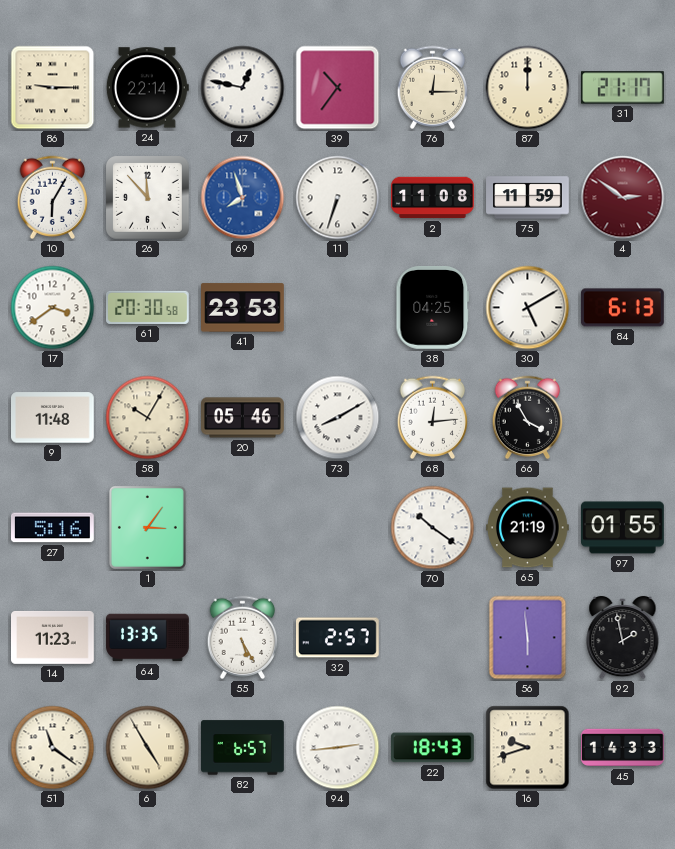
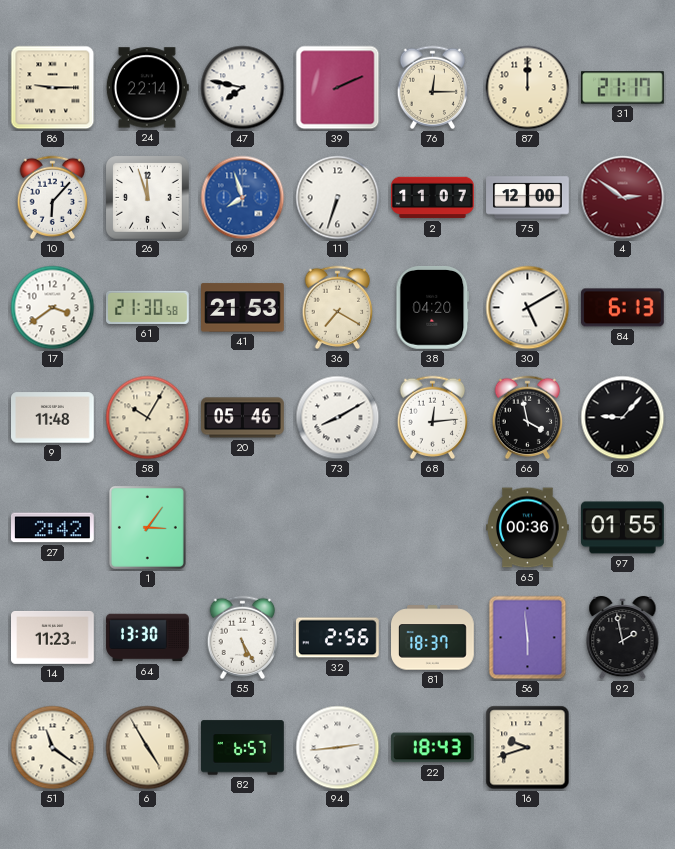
47: 12:47 -> 7:47 (243, 88)
39: 10:36 -> 2:11 (338, 88)
10: 6:05 -> 6:07 (53, 198)
26: 11:53 -> 11:57 (148, 198)
2: 11:08 -> 11:07 (433, 198)
75: 11:59 -> 12:00 (528, 198)
61: 20:30 -> 21:30 (148, 307)
41: 23:53 -> 21:53 (243, 308)
36: none -> 7:20 (338, 308)
38: 04:25 -> 04:20 (433, 308)
66: 3:55 -> 3:58 (528, 418)
50: none -> 9:07 (623, 418)
27: 5:16 -> 2:42 (53, 528)
70: 10:21 -> none (433, 528)
65: 21:19 -> 00:36 (528, 528)
64: 13:35 -> 13:30 (148, 638)
32: 2:57 -> 2:56 (338, 638)
81: none -> 18:37 (433, 638)
45: 14:33 -> none (623, 748)
